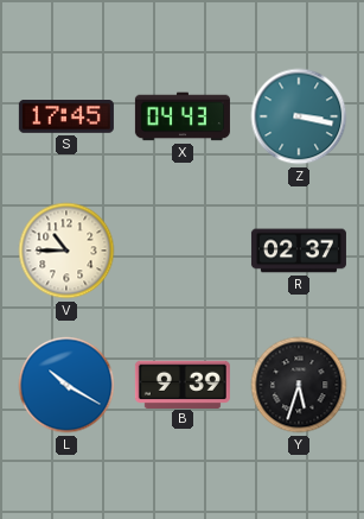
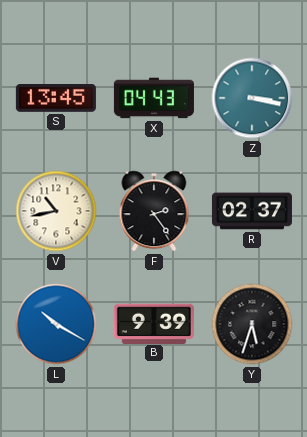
S: 17:45 -> 13:45 (56, 99)
V: 10:45 -> 10:43 (56, 211)
F: none -> 2:24 (154, 211)
